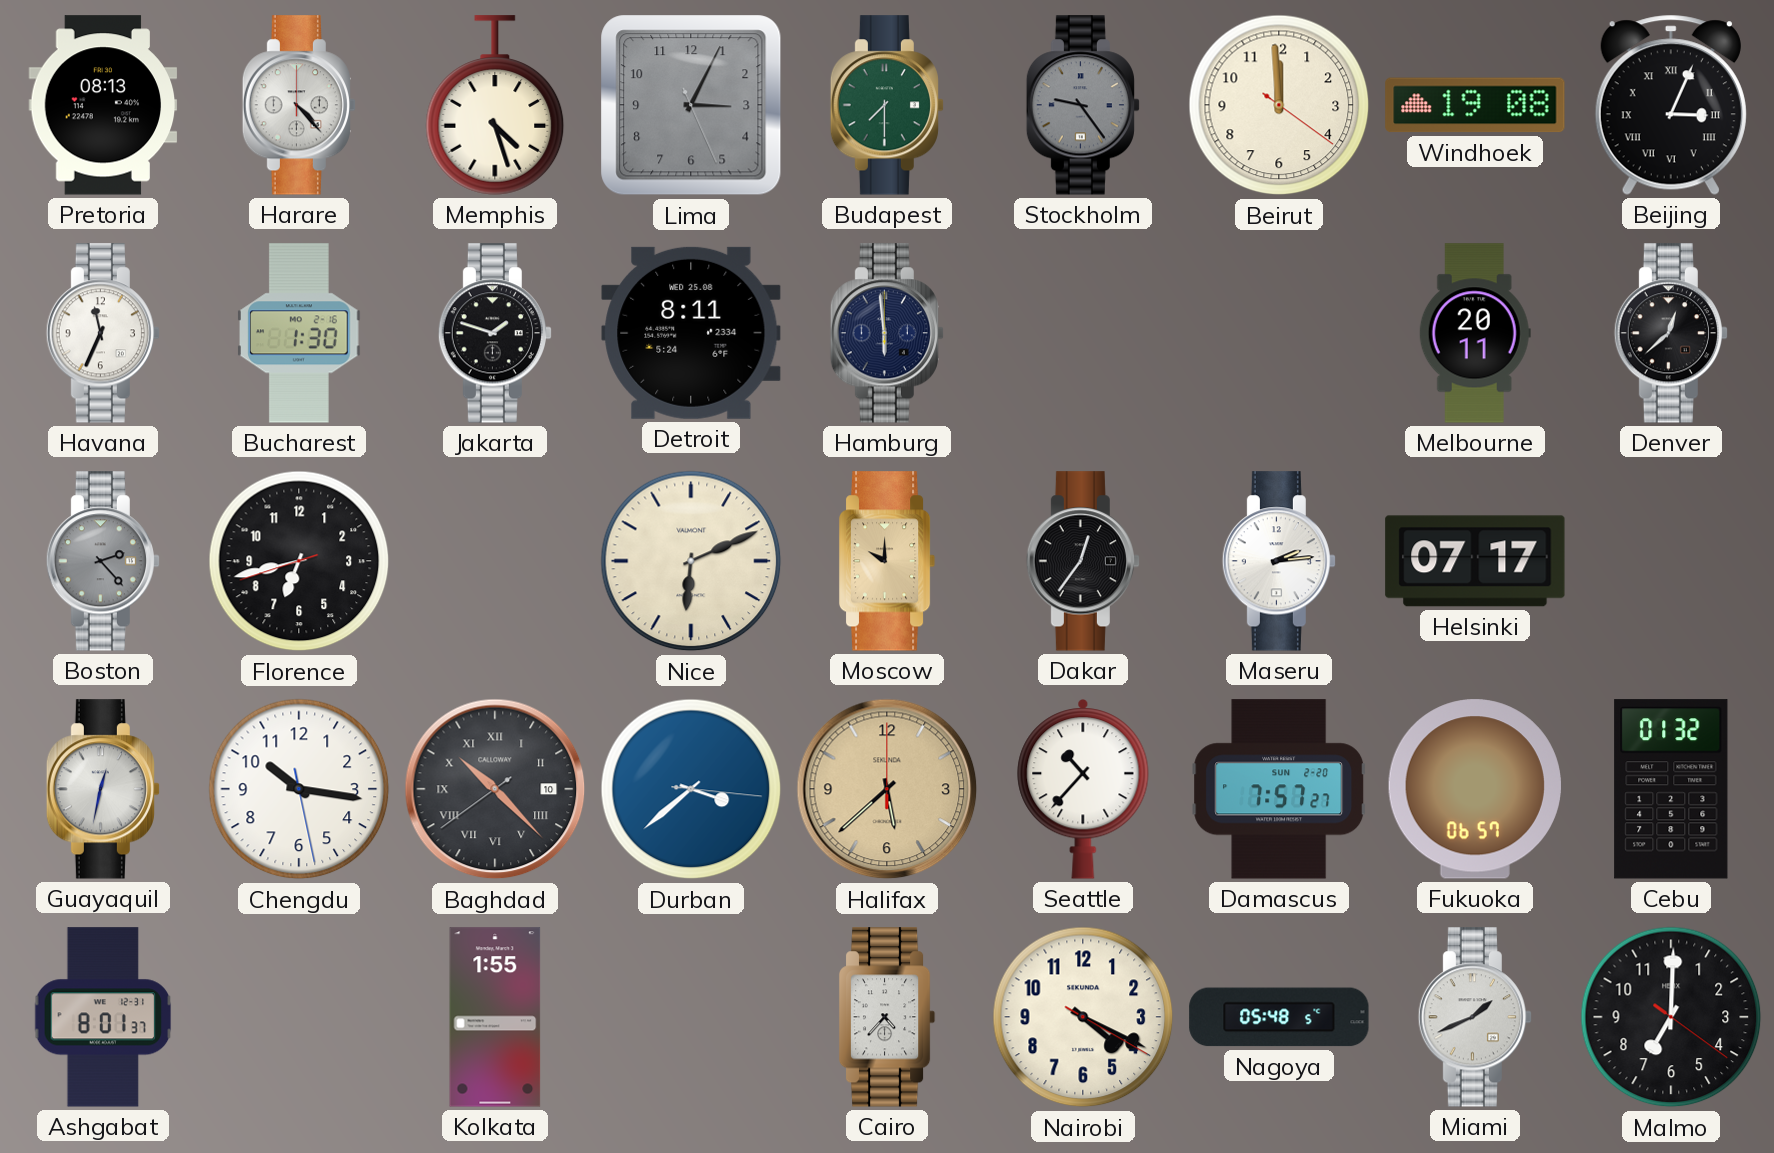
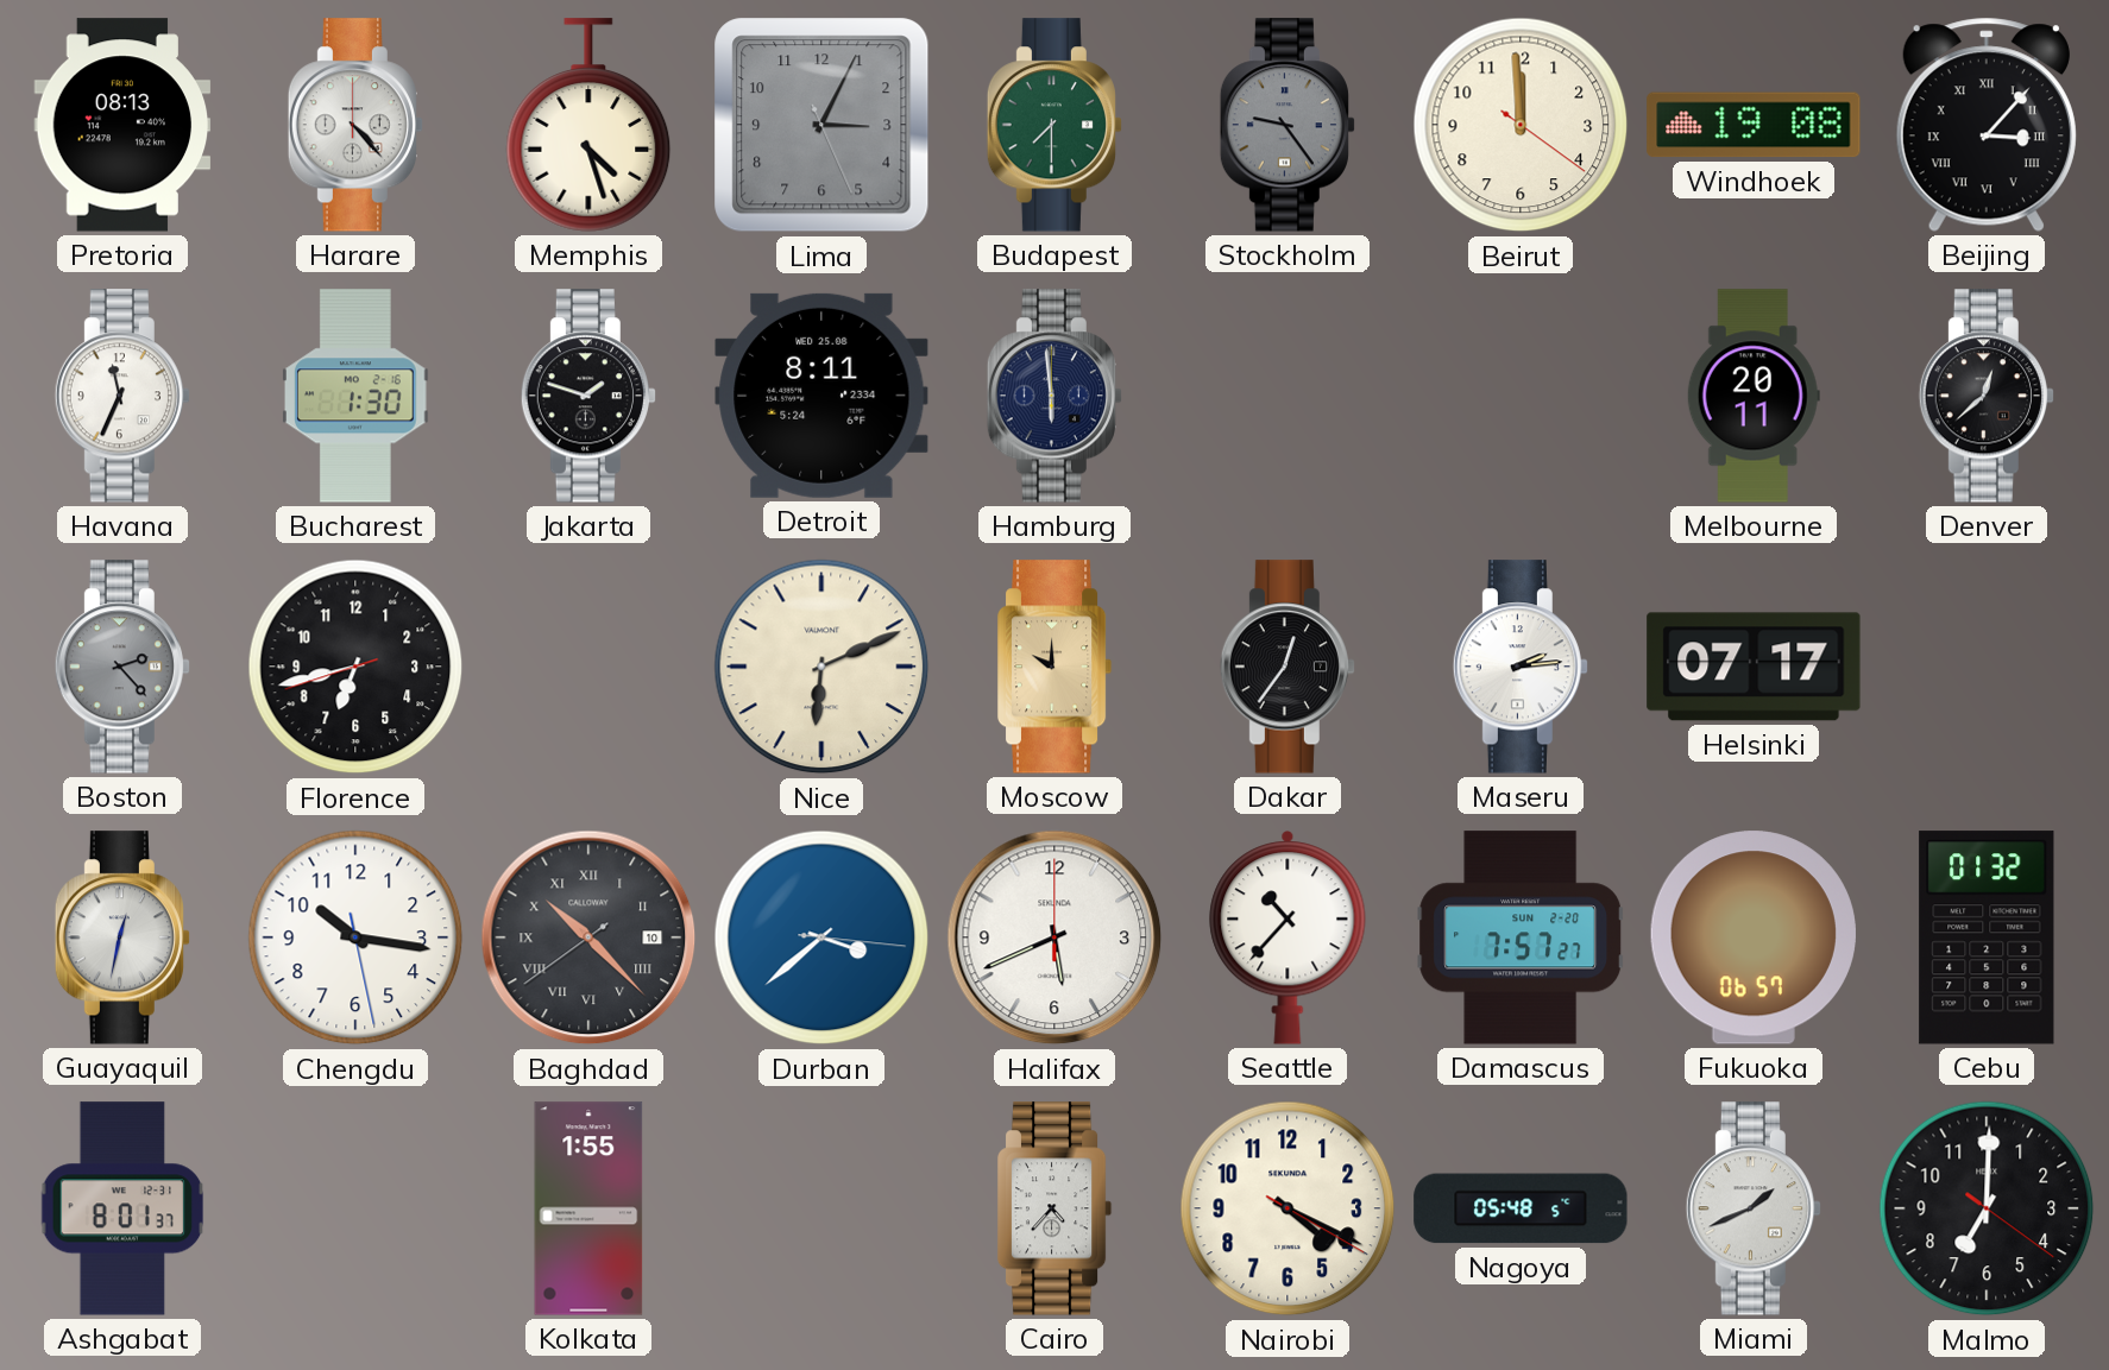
Beijing: 3:04 -> 3:07 (1987, 125)
Halifax: 5:38 -> 5:41 (1054, 937)
Halifax dial: champagne -> white (1054, 937)
